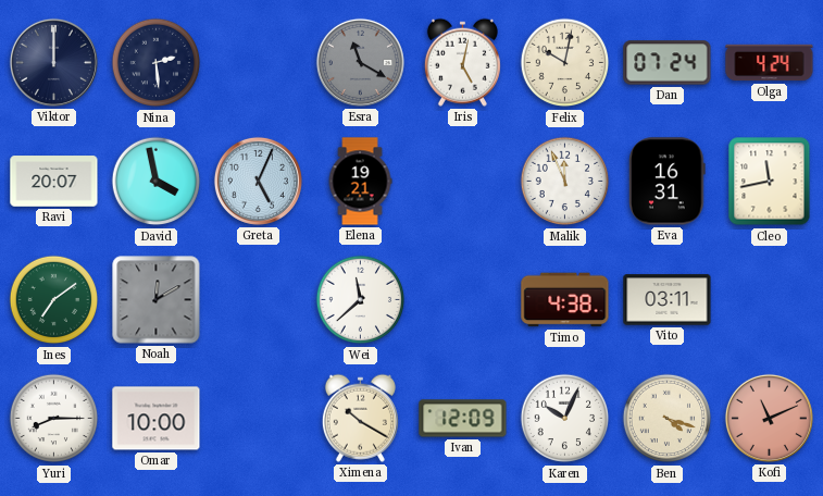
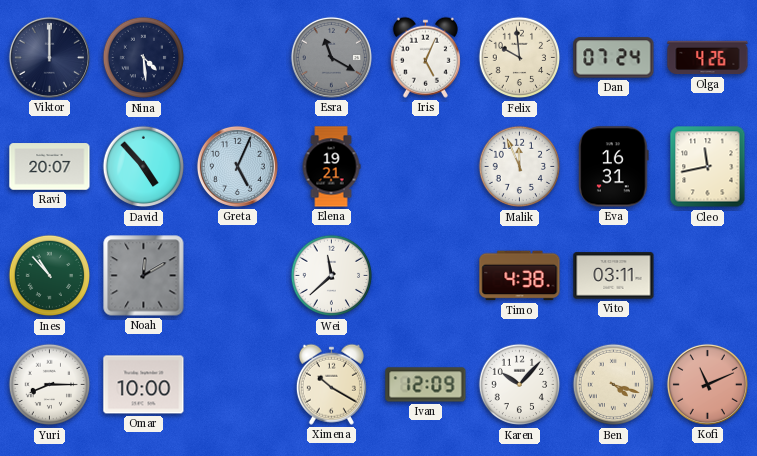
Nina: 2:29 -> 4:29 (144, 58)
Iris: 5:02 -> 5:04 (425, 57)
Felix: 10:02 -> 9:59 (520, 58)
Olga: 4:24 -> 4:26 (708, 58)
David: 3:58 -> 4:53 (144, 167)
Ines: 7:09 -> 10:53 (50, 276)
Karen: 10:04 -> 10:07 (520, 385)
